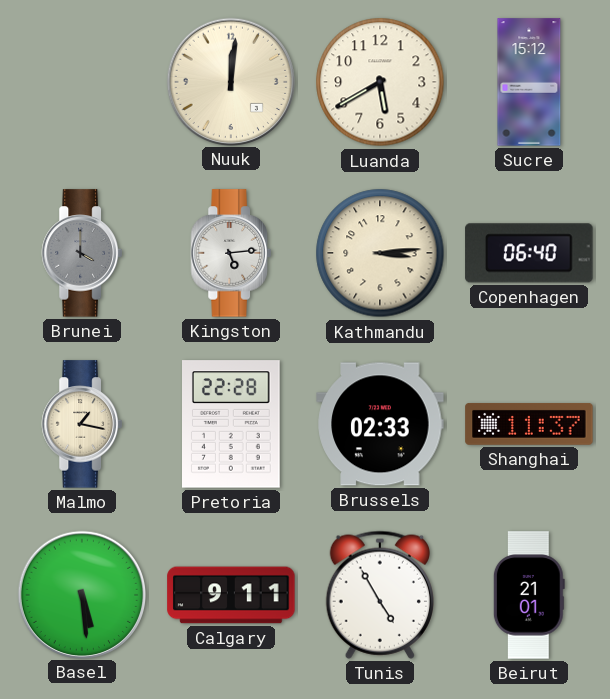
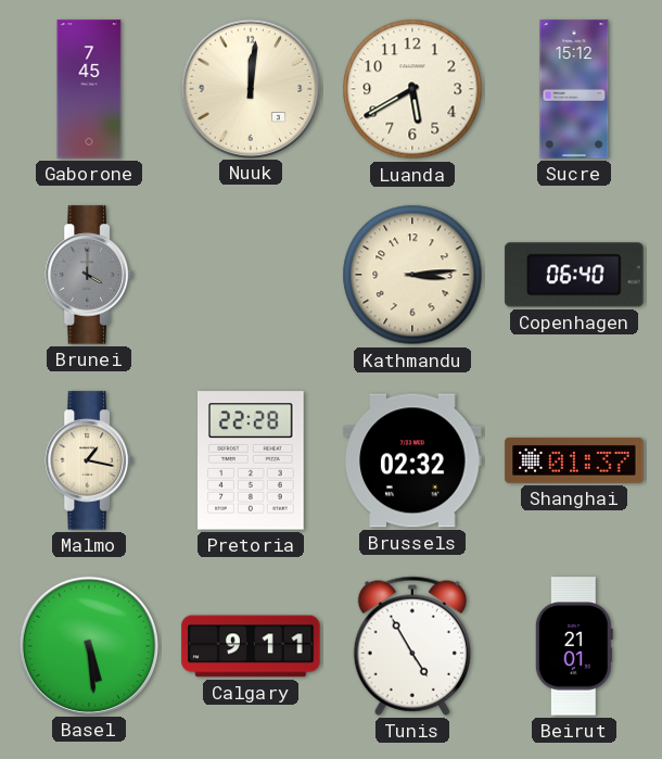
Gaborone: none -> 7:45 (89, 89)
Kingston: 5:14 -> none (231, 253)
Brussels: 02:33 -> 02:32 (412, 460)
Shanghai: 11:37 -> 01:37 (574, 461)
